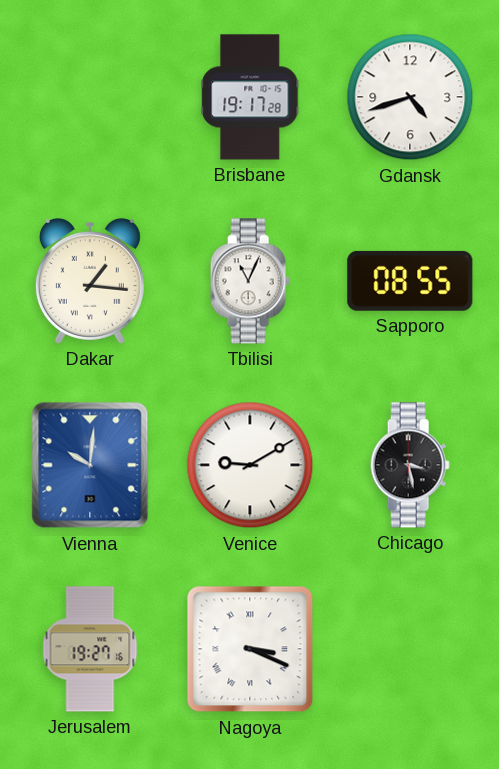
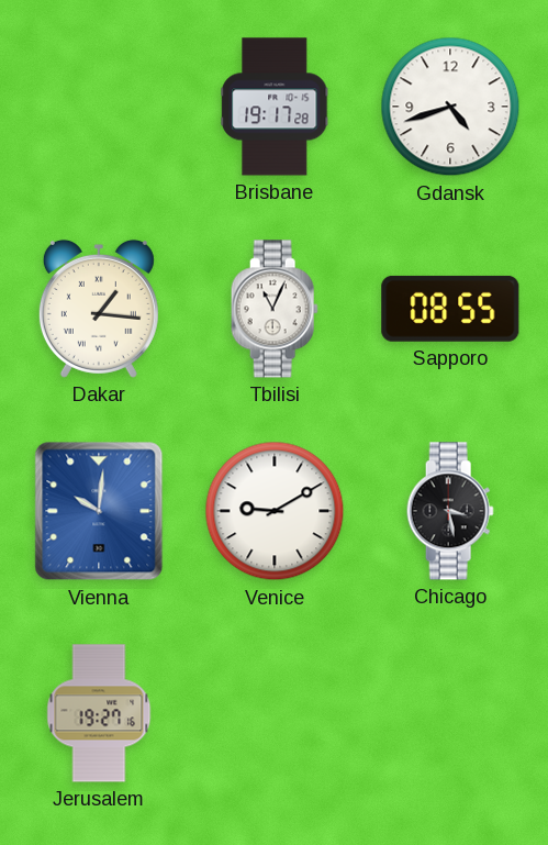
Nagoya: 3:19 -> none (250, 649)
